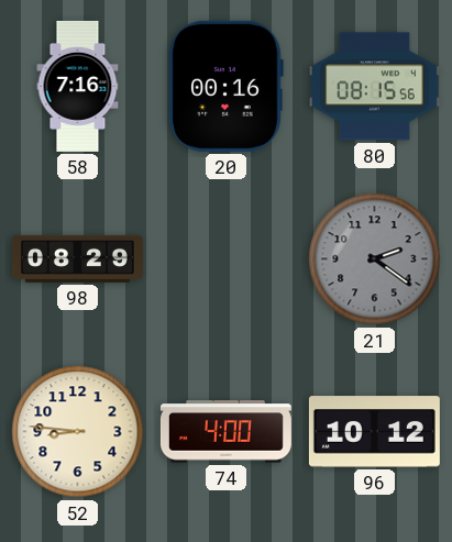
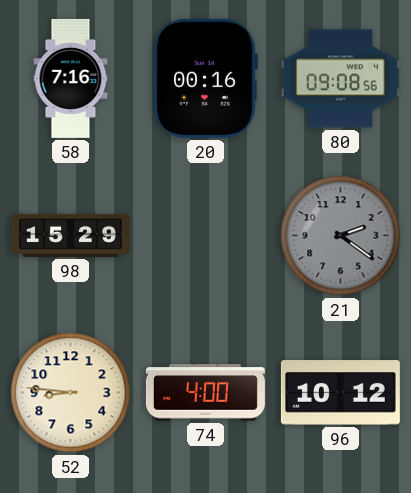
80: 08:15 -> 09:08 (340, 79)
98: 08:29 -> 15:29 (70, 235)
